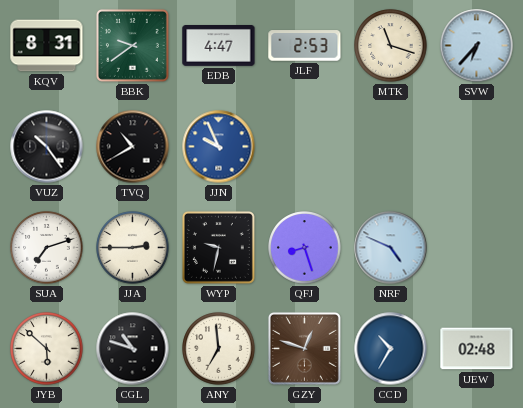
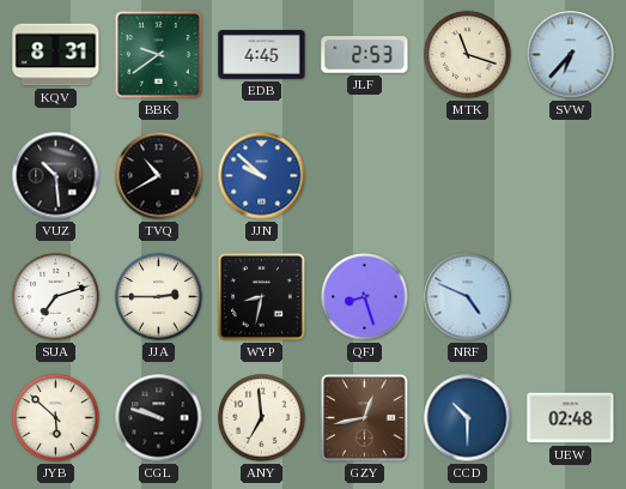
EDB: 4:47 -> 4:45 (262, 55)
VUZ: 10:24 -> 10:29 (56, 176)
JJN: 9:56 -> 9:52 (262, 176)
WYP: 9:32 -> 8:32 (261, 296)
CGL: 10:48 -> 9:48 (159, 418)
GZY: 12:48 -> 12:43 (364, 417)
CCD: 10:35 -> 10:30 (468, 418)
